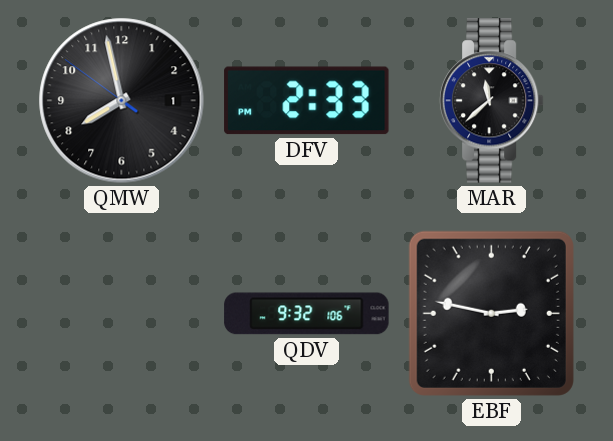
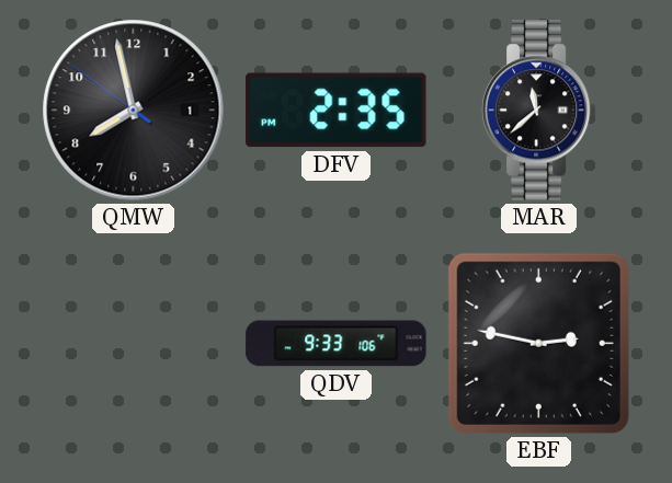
DFV: 2:33 -> 2:35 (337, 111)
QDV: 9:32 -> 9:33 (337, 344)
